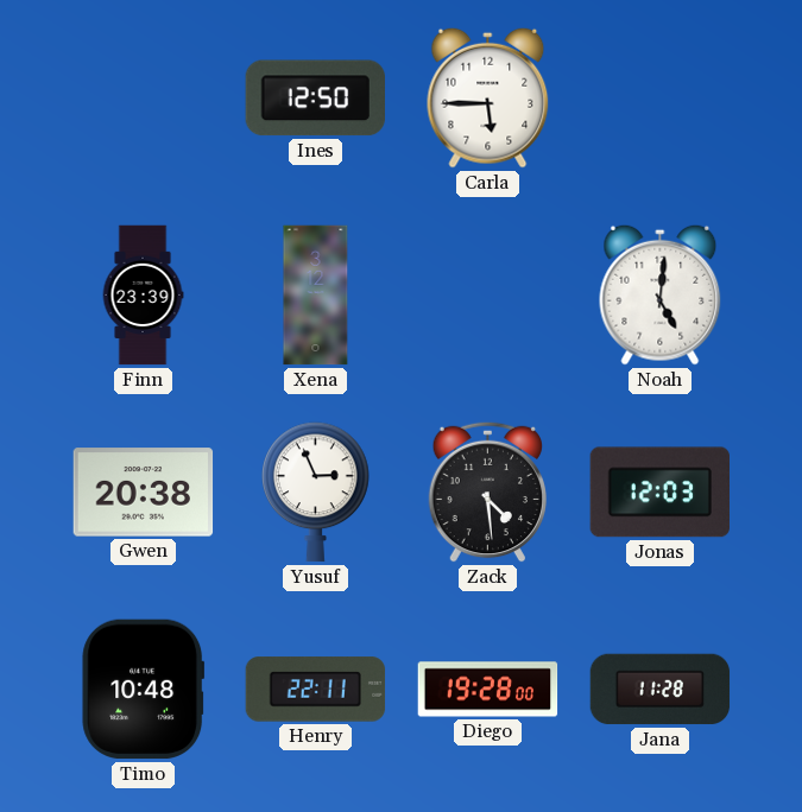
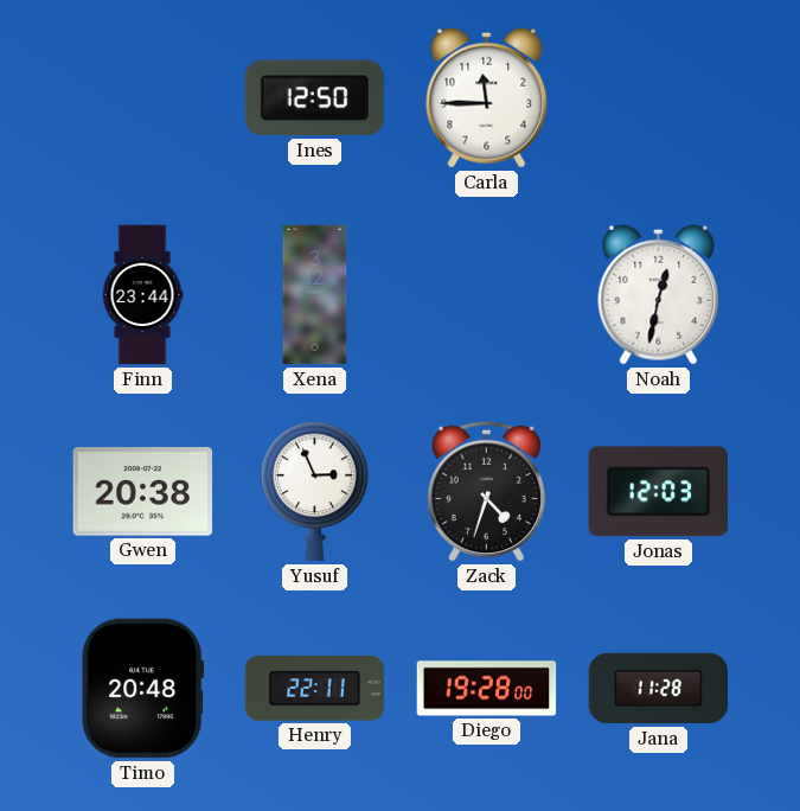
Carla: 5:45 -> 11:45 (487, 97)
Finn: 23:39 -> 23:44 (142, 295)
Noah: 5:01 -> 12:32 (659, 294)
Zack: 4:29 -> 4:33 (486, 491)
Timo: 10:48 -> 20:48 (143, 689)
